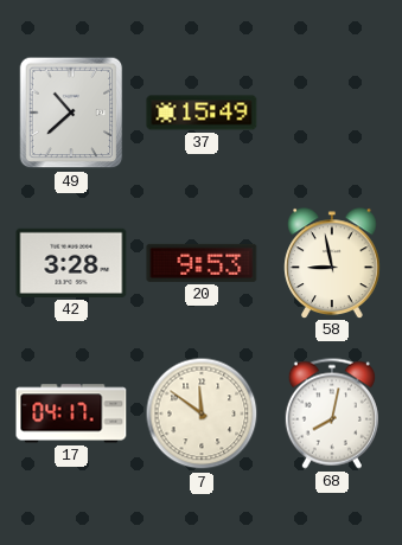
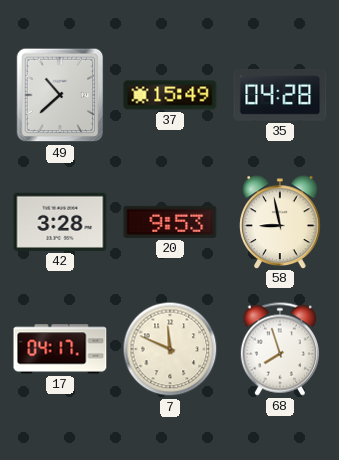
35: none -> 04:28 (280, 95)
7: 11:51 -> 11:49 (170, 349)
68: 8:02 -> 7:57 (280, 349)
